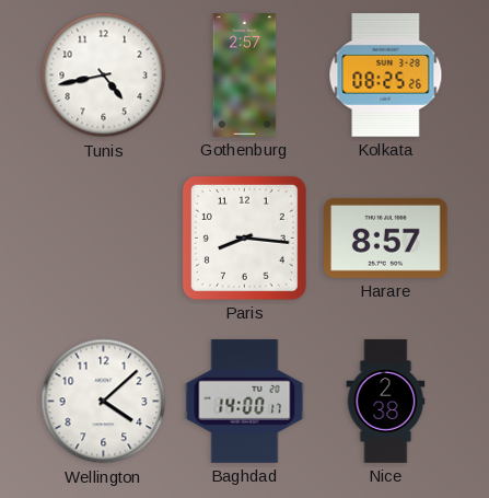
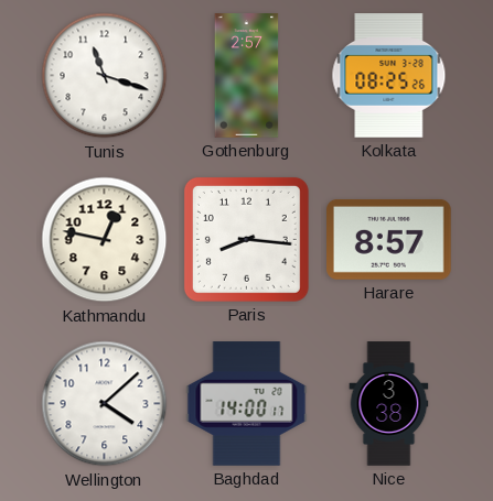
Tunis: 4:43 -> 11:18 (105, 76)
Kathmandu: none -> 12:47 (105, 240)
Nice: 2:38 -> 3:38 (389, 404)
